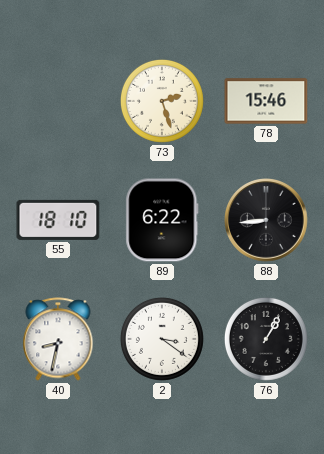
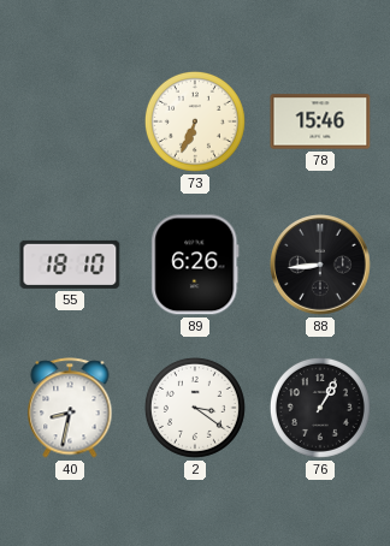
73: 2:27 -> 6:34 (195, 121)
89: 6:22 -> 6:26 (195, 265)
